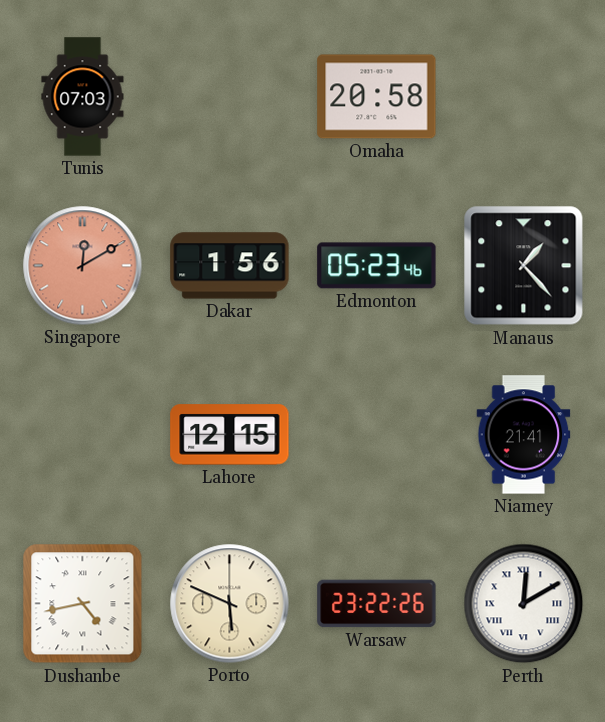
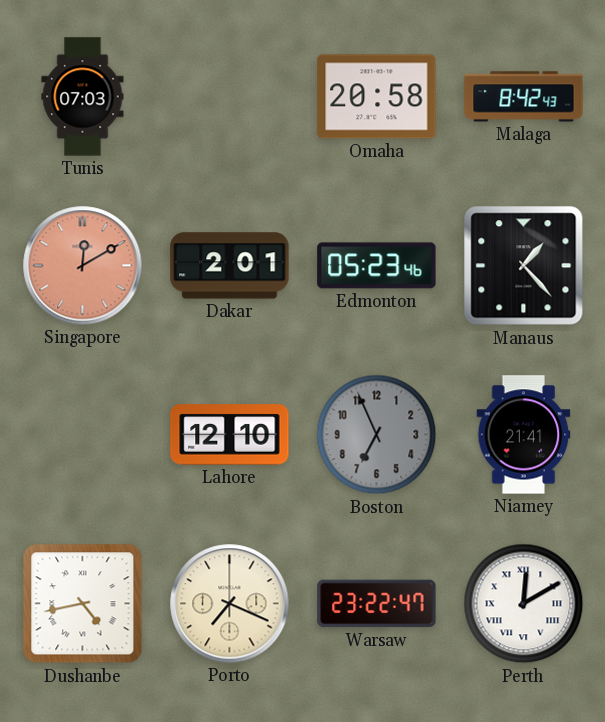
Malaga: none -> 8:42 (524, 97)
Dakar: 1:56 -> 2:01 (230, 266)
Lahore: 12:15 -> 12:10 (230, 435)
Boston: none -> 6:56 (377, 435)
Porto: 5:49 -> 7:19 (230, 604)
Warsaw: 23:22:26 -> 23:22:47 (377, 604)
